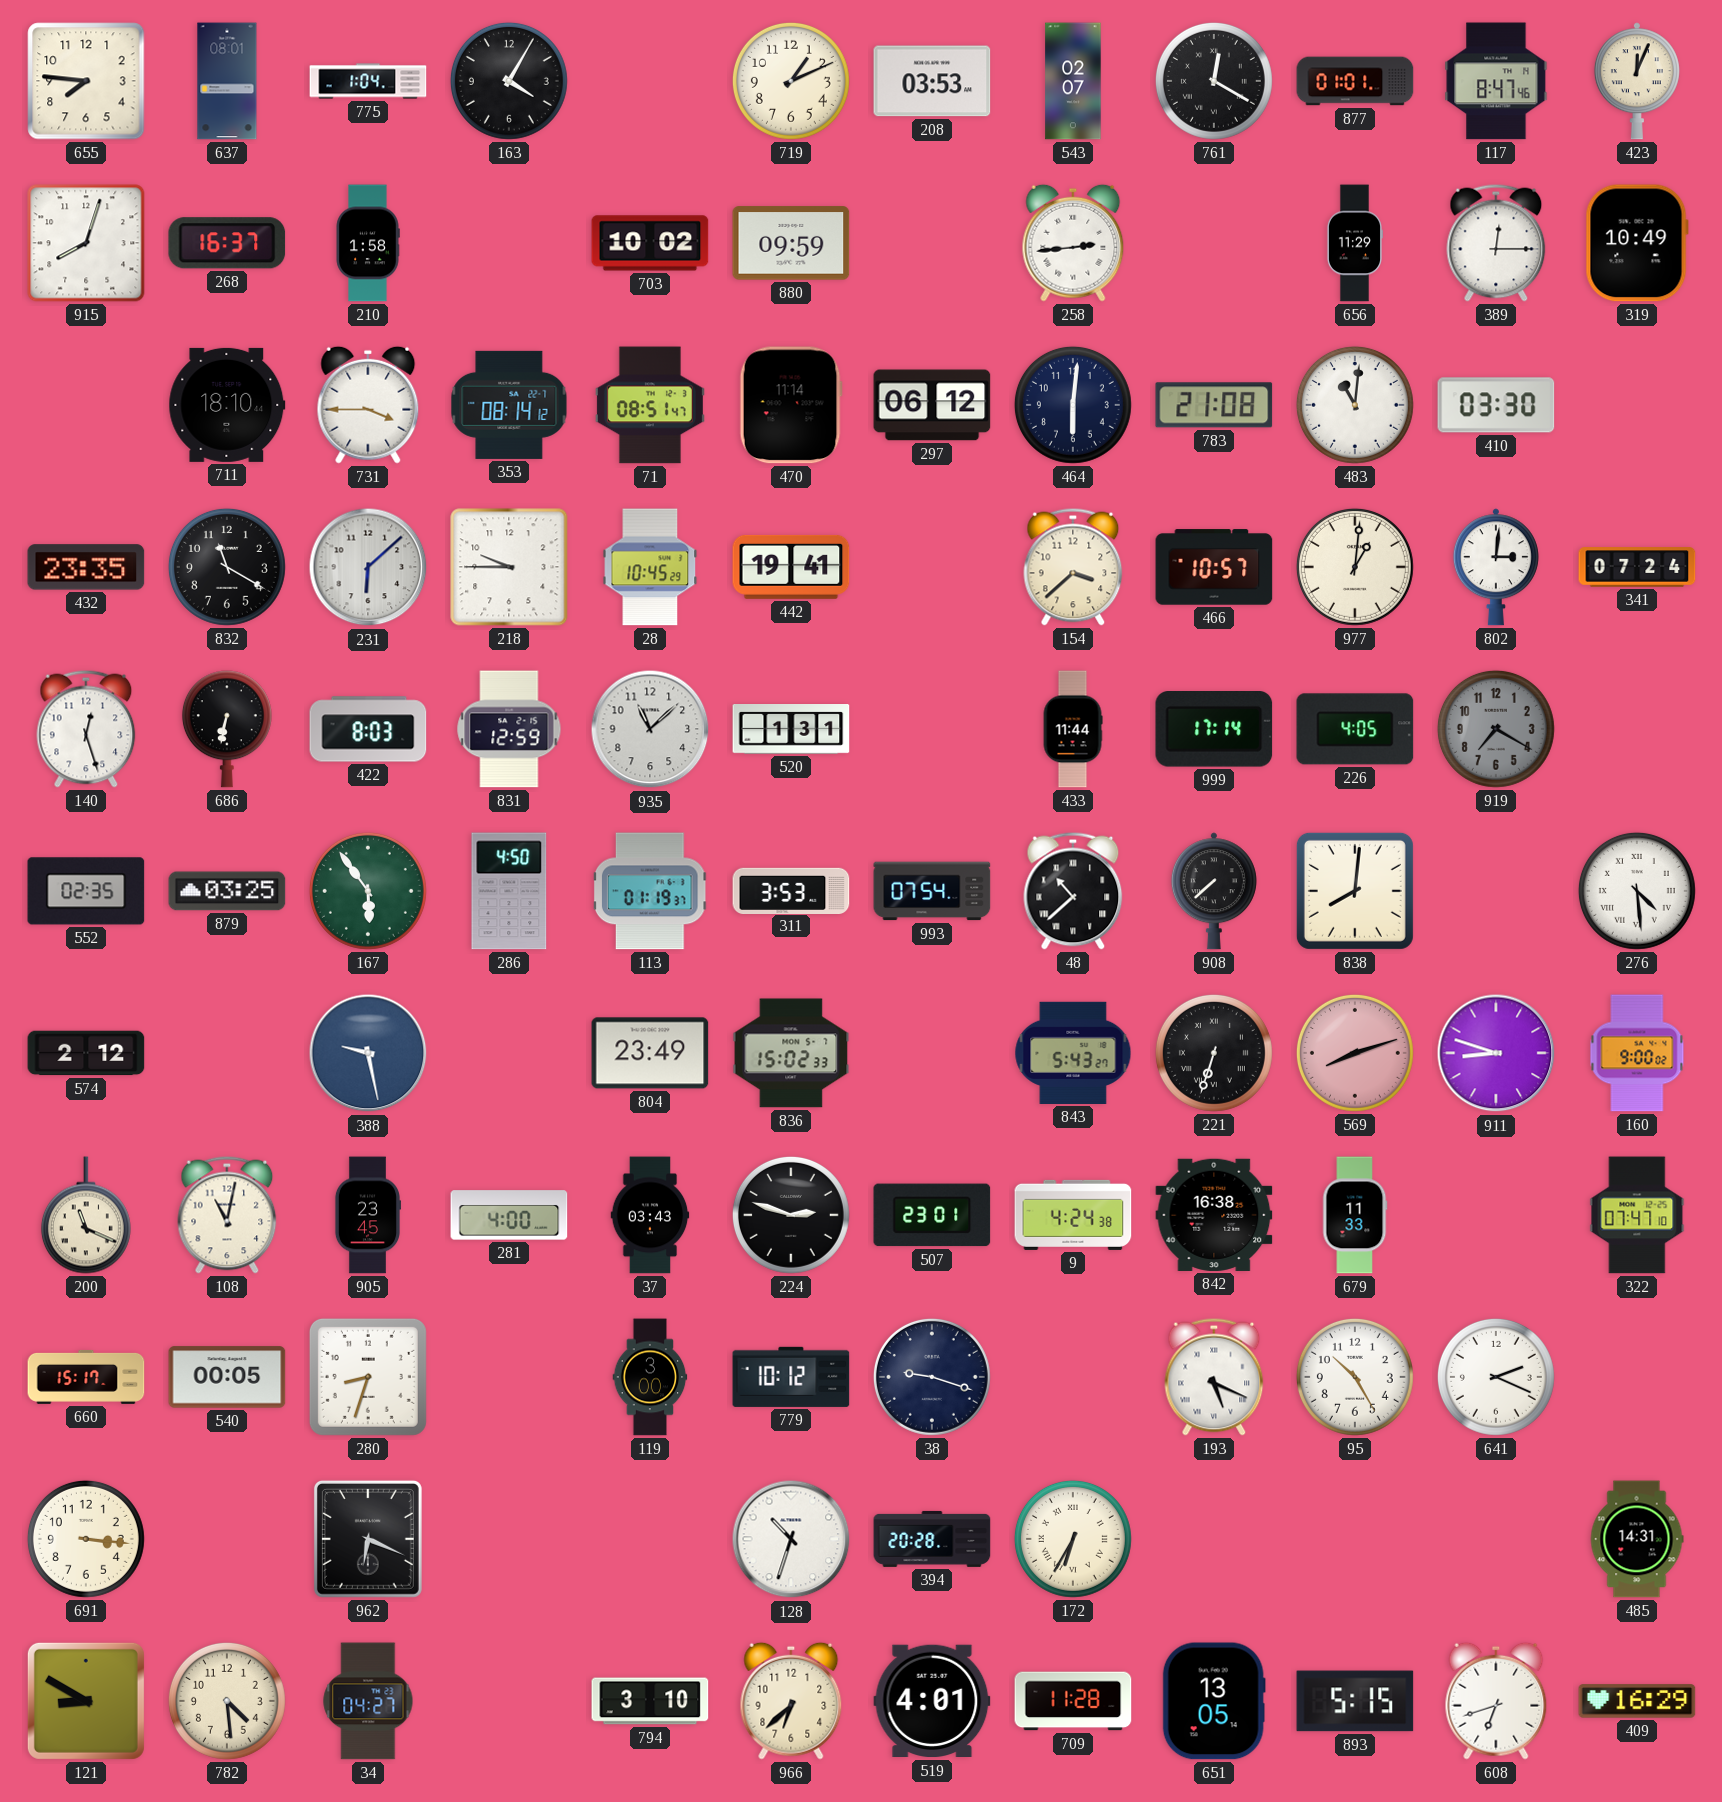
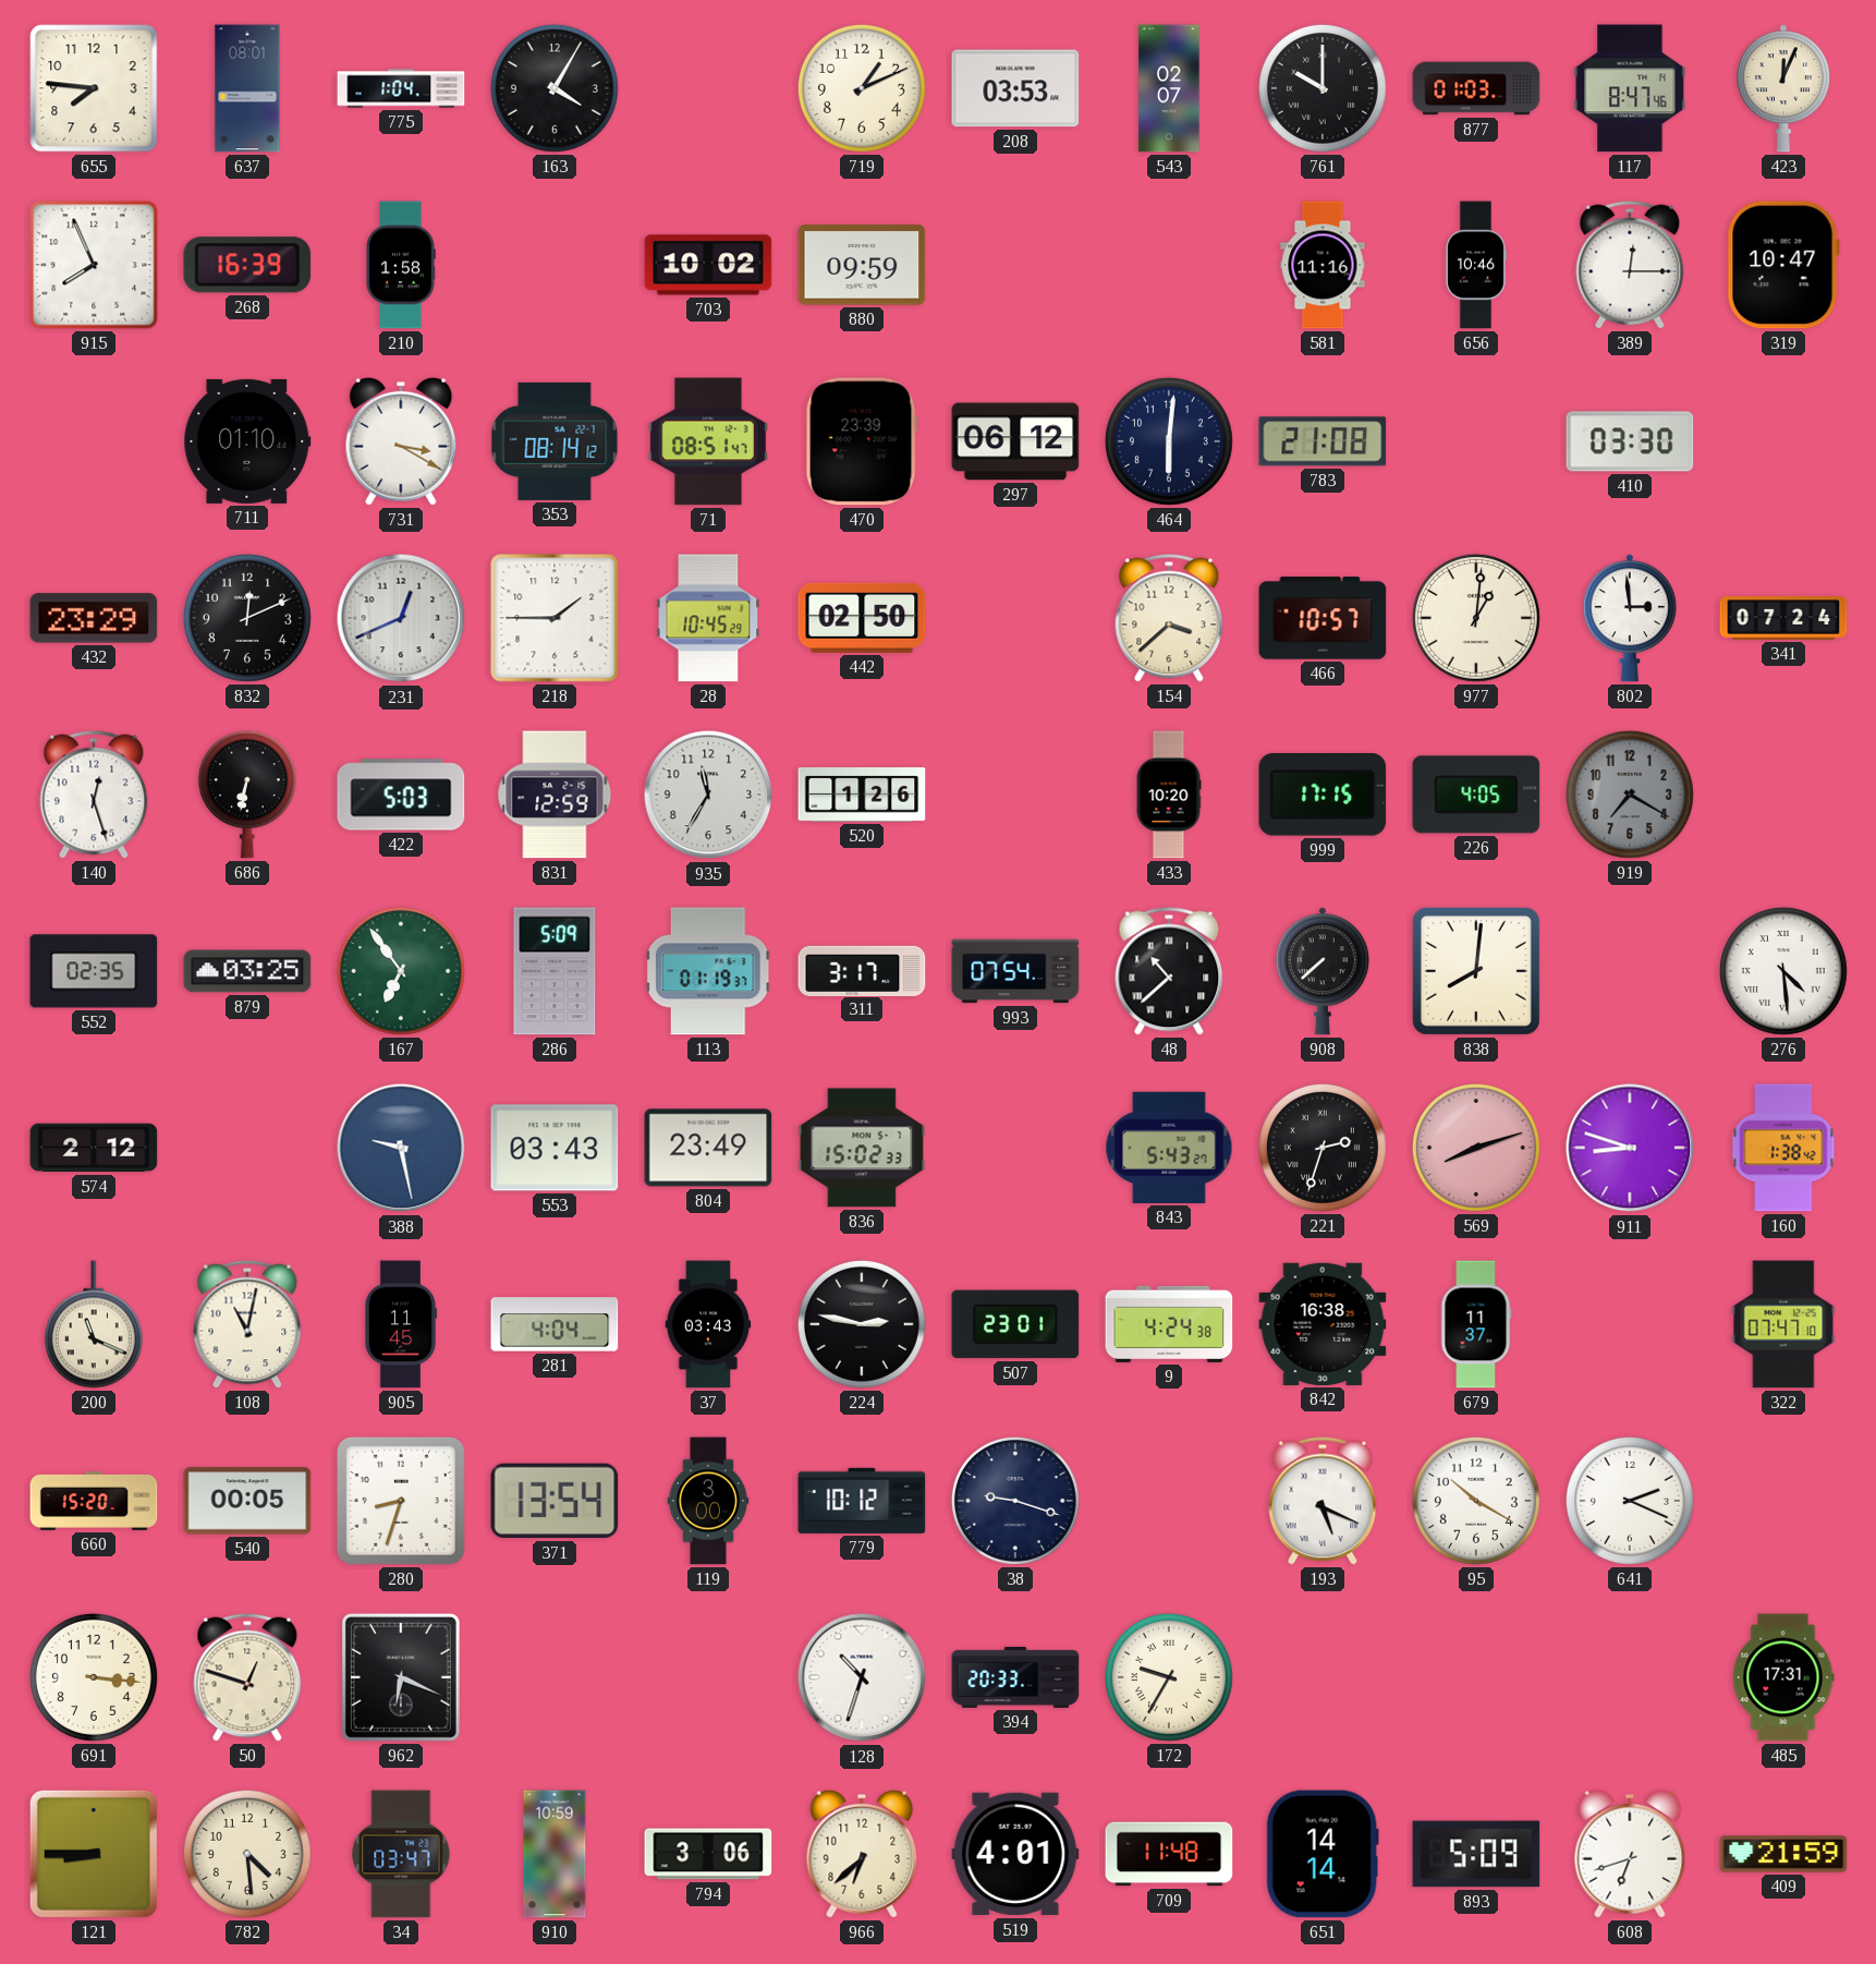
761: 12:20 -> 10:00 (1323, 88)
877: 01:01 -> 01:03 (1476, 88)
915: 8:03 -> 7:56 (94, 265)
268: 16:37 -> 16:39 (247, 265)
258: 2:44 -> none (1073, 243)
581: none -> 11:16 (1323, 265)
656: 11:29 -> 10:46 (1475, 265)
319: 10:49 -> 10:47 (1783, 265)
711: 18:10 -> 01:10 (247, 441)
731: 3:45 -> 3:20 (401, 441)
470: 11:14 -> 23:39 (862, 441)
483: 11:01 -> none (1355, 405)
432: 23:35 -> 23:29 (94, 618)
832: 11:20 -> 12:11 (247, 618)
231: 6:08 -> 12:41 (401, 618)
218: 9:45 -> 1:45 (555, 618)
442: 19:41 -> 02:50 (862, 618)
802: 3:01 -> 2:59 (1630, 618)
422: 8:03 -> 5:03 (401, 795)
935: 11:08 -> 11:35 (708, 795)
520: 1:31 -> 1:26 (862, 796)
433: 11:44 -> 10:20 (1169, 795)
999: 17:14 -> 17:15 (1323, 795)
167: 5:54 -> 6:54 (401, 971)
286: 4:50 -> 5:09 (555, 971)
311: 3:53 -> 3:17 (862, 970)
553: none -> 03:43 (555, 1148)
221: 6:33 -> 2:33 (1323, 1148)
160: 9:00 -> 1:38 (1783, 1148)
905: 23:45 -> 11:45 (400, 1324)
281: 4:00 -> 4:04 (555, 1324)
224: 2:48 -> 2:47 (862, 1324)
679: 11:33 -> 11:37 (1476, 1324)
660: 15:17 -> 15:20 (94, 1501)
371: none -> 13:54 (555, 1501)
95: 10:25 -> 10:20 (1476, 1501)
50: none -> 12:48 (247, 1677)
394: 20:28 -> 20:33 (1015, 1677)
172: 6:35 -> 9:35 (1169, 1677)
485: 14:31 -> 17:31 (1783, 1677)
121: 8:50 -> 8:45 (94, 1854)
34: 04:27 -> 03:47 (401, 1854)
910: none -> 10:59 (555, 1854)
794: 3:10 -> 3:06 (708, 1854)
709: 11:28 -> 11:48 (1169, 1854)
651: 13:05 -> 14:14 (1323, 1854)
893: 5:15 -> 5:09 (1476, 1854)
409: 16:29 -> 21:59 (1783, 1854)
